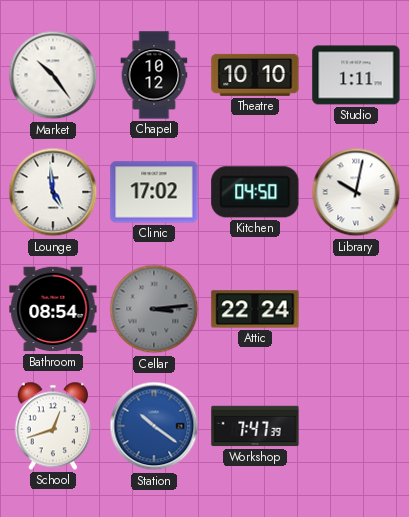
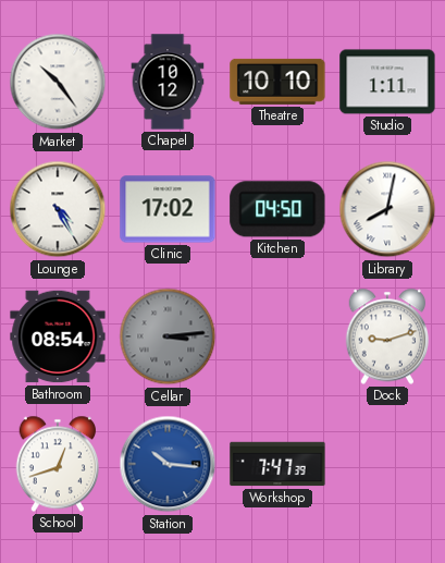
Lounge: 4:59 -> 4:25 (58, 209)
Library: 10:02 -> 8:02 (387, 209)
Attic: 22:24 -> none (255, 309)
Dock: none -> 9:12 (387, 336)
Station: 10:21 -> 10:16 (168, 464)
